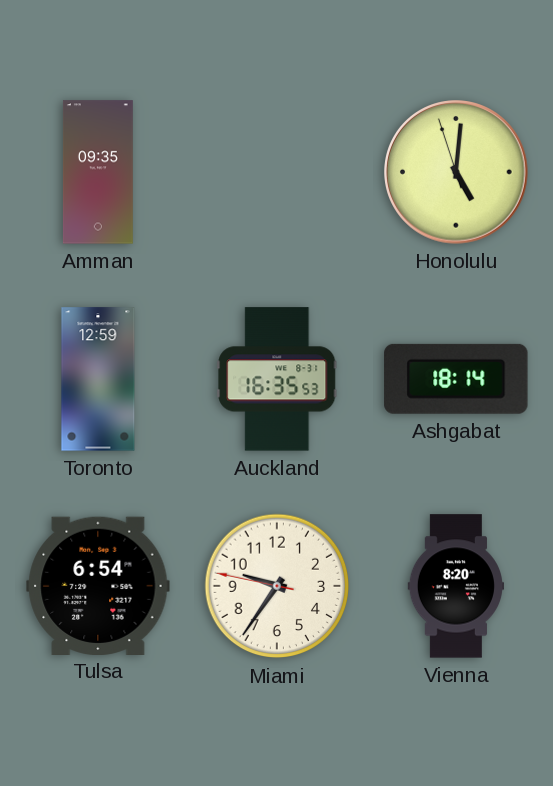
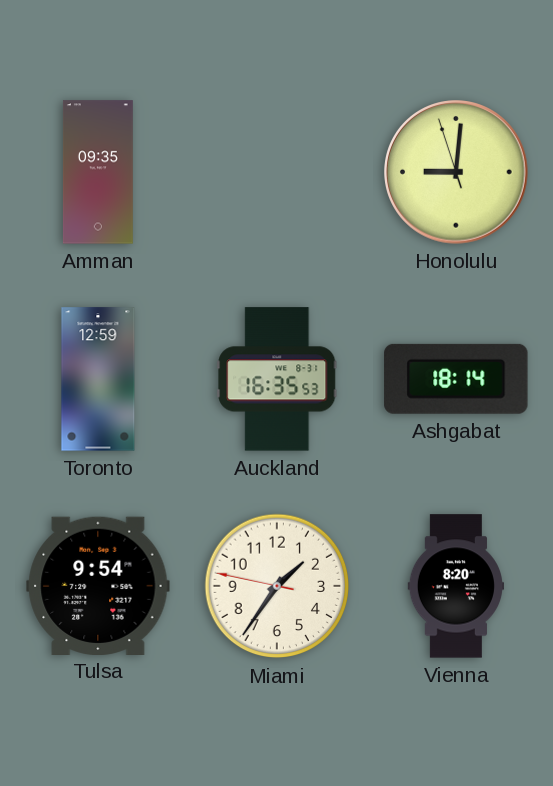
Honolulu: 5:00 -> 9:00 (457, 173)
Tulsa: 6:54 -> 9:54 (98, 585)
Miami: 9:35 -> 1:35 (277, 586)
